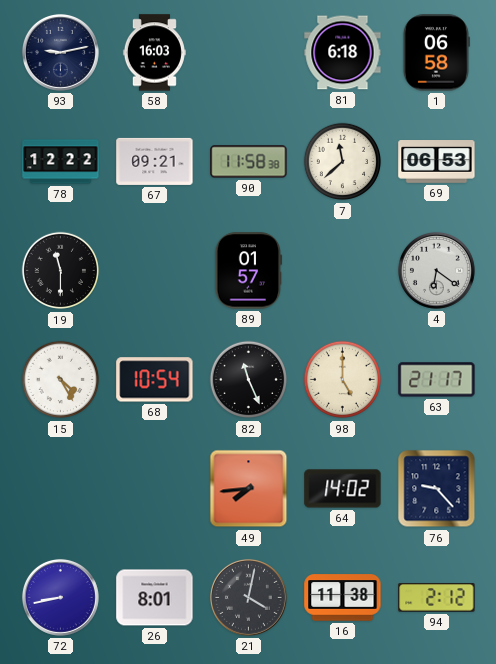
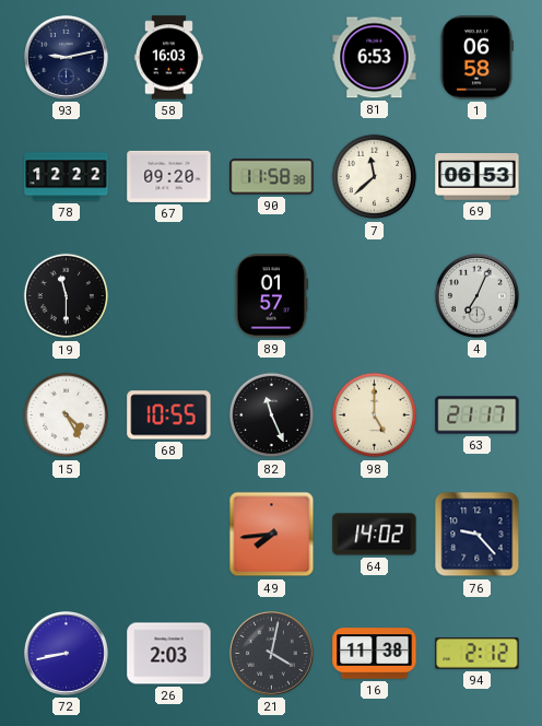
81: 6:18 -> 6:53 (375, 58)
67: 09:21 -> 09:20 (169, 176)
4: 6:21 -> 7:04 (476, 295)
68: 10:54 -> 10:55 (169, 415)
26: 8:01 -> 2:03 (169, 654)
